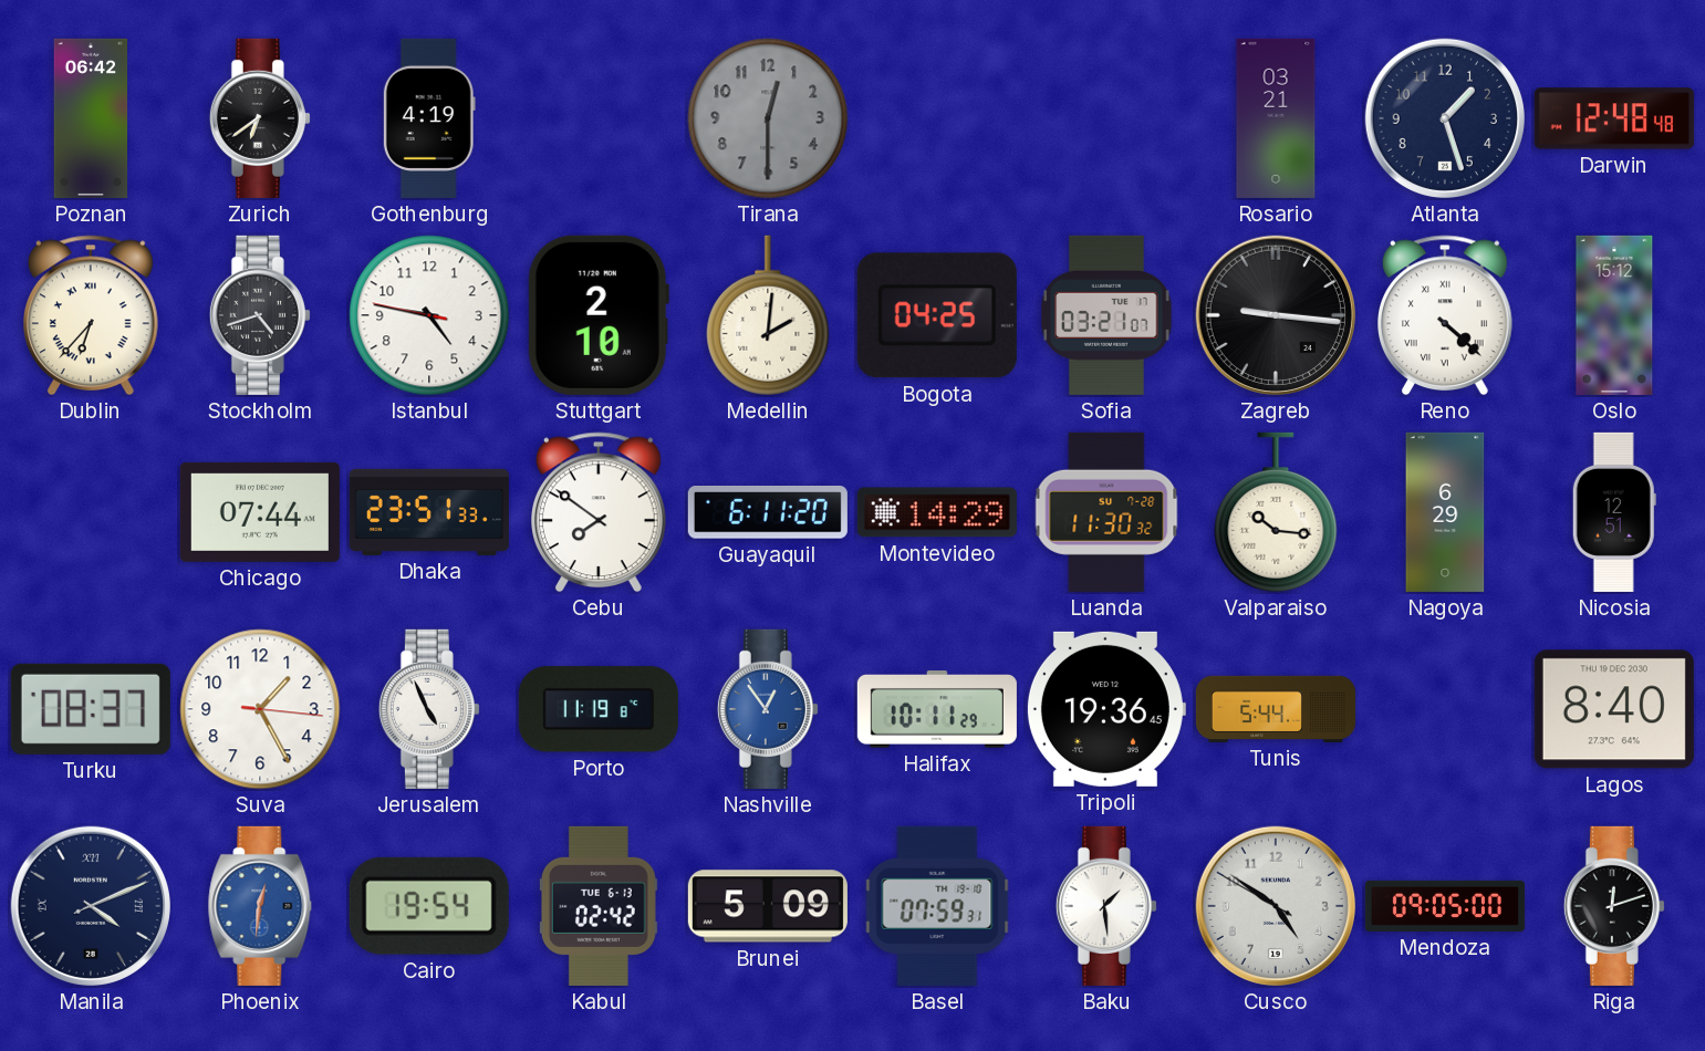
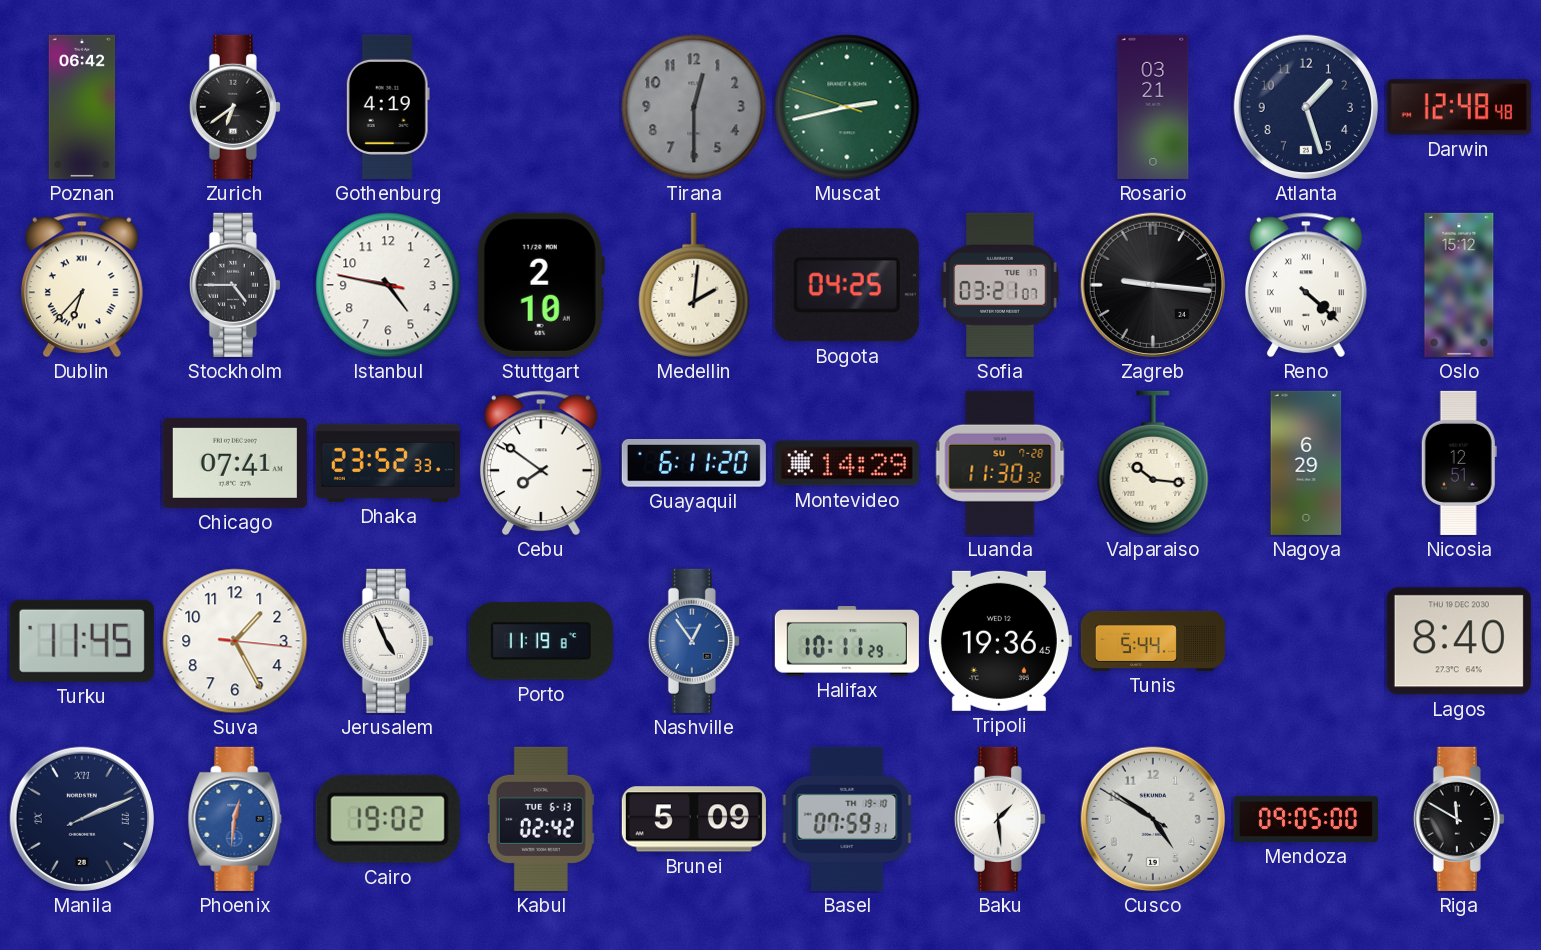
Muscat: none -> 2:42 (847, 107)
Stockholm: 4:42 -> 4:45 (235, 285)
Chicago: 07:44 -> 07:41 (235, 463)
Dhaka: 23:51 -> 23:52 (388, 463)
Turku: 08:37 -> 11:45 (82, 641)
Manila: 4:11 -> 2:11 (82, 819)
Cairo: 19:54 -> 19:02 (388, 819)
Riga: 12:12 -> 11:50 (1459, 819)
